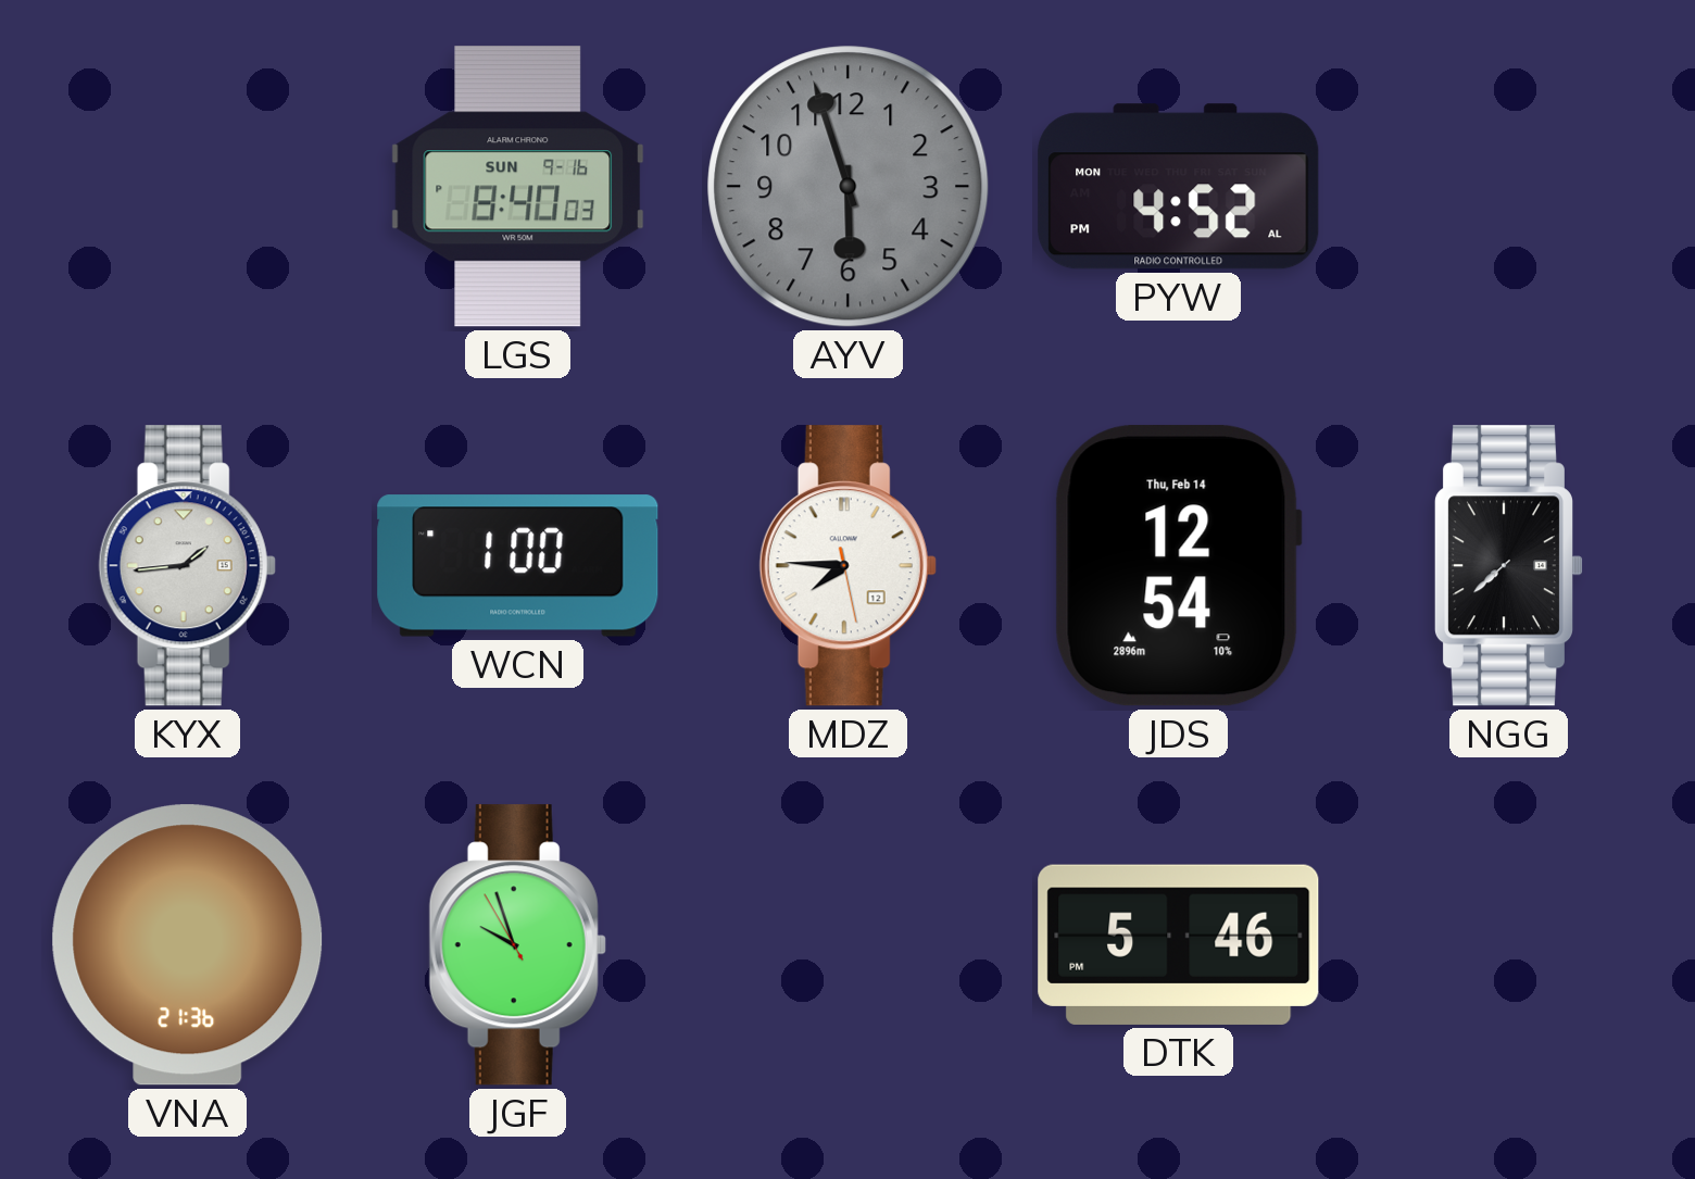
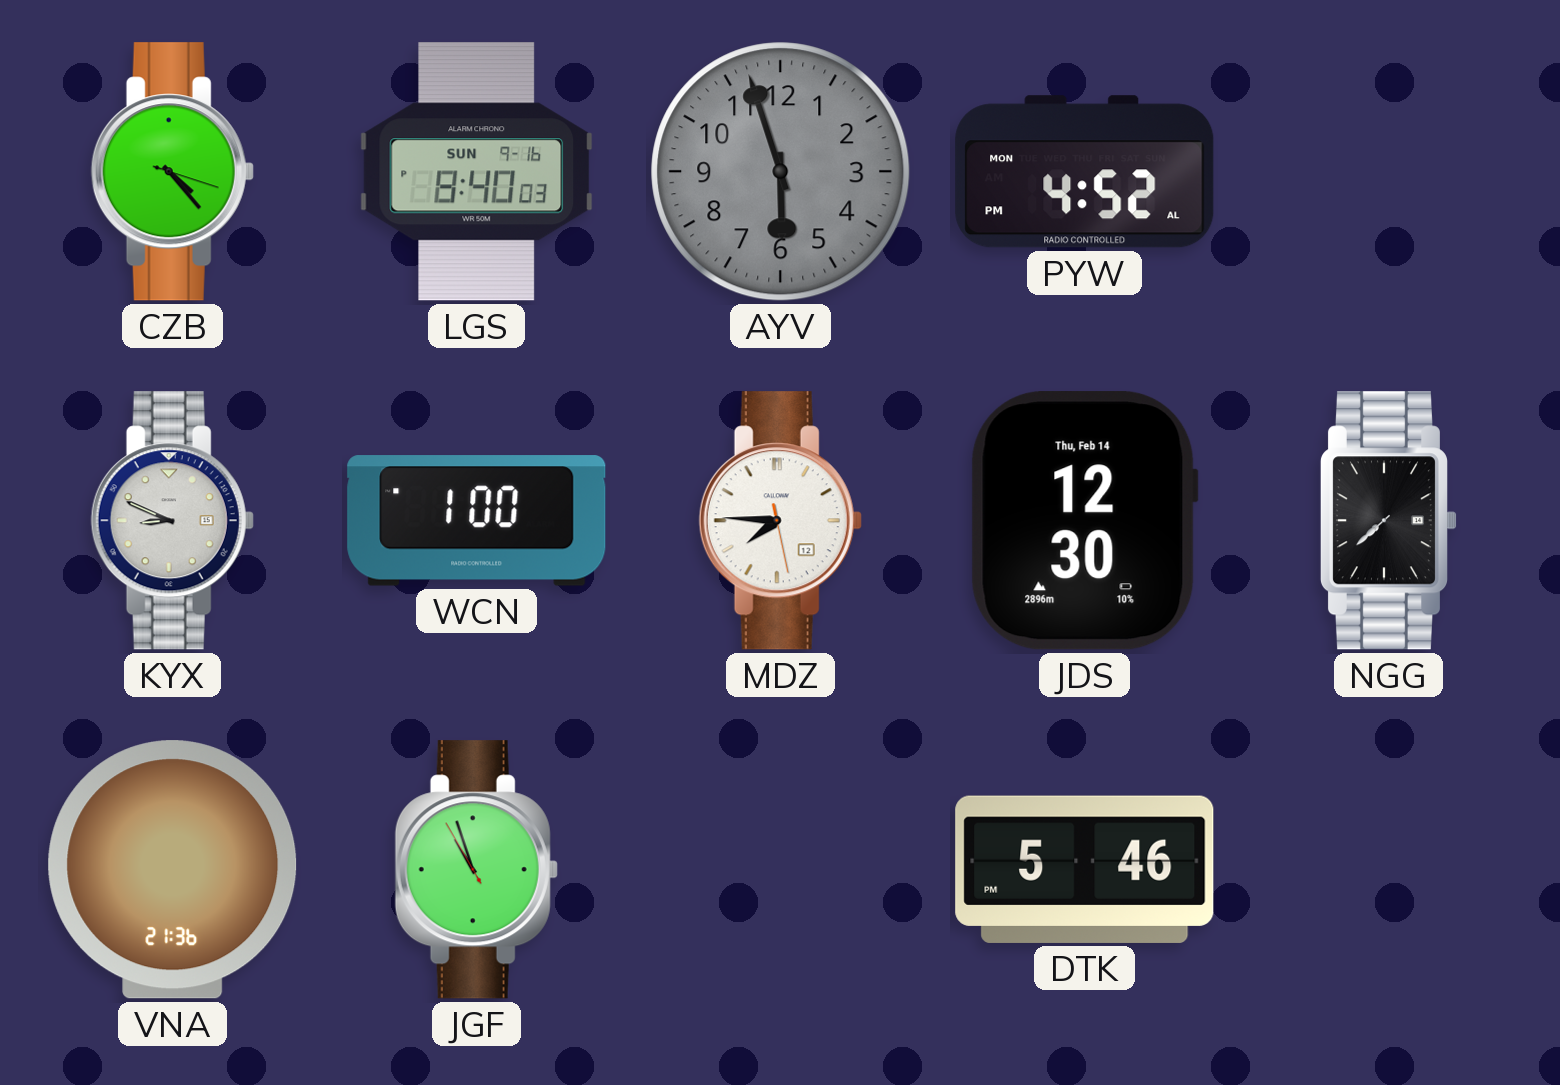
CZB: none -> 4:23 (172, 172)
KYX: 1:44 -> 8:49 (172, 521)
JDS: 12:54 -> 12:30 (1084, 521)
JGF: 9:56 -> 10:56 (476, 870)
